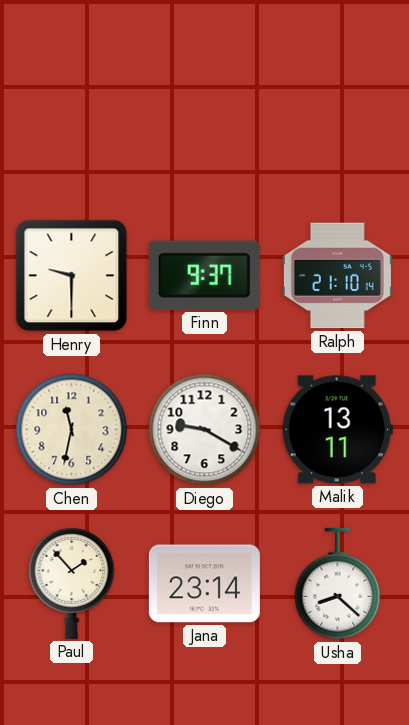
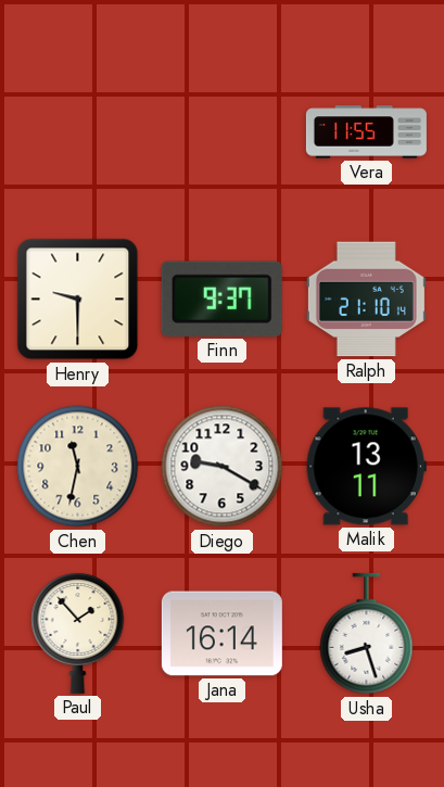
Vera: none -> 11:55 (366, 132)
Jana: 23:14 -> 16:14 (221, 634)
Usha: 8:22 -> 8:27 (367, 634)
